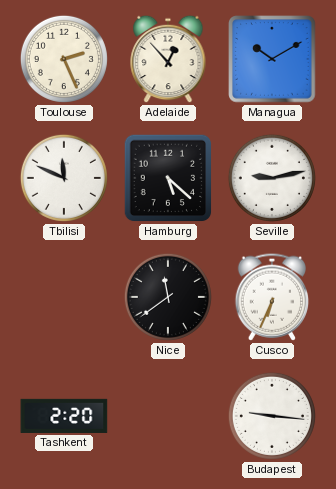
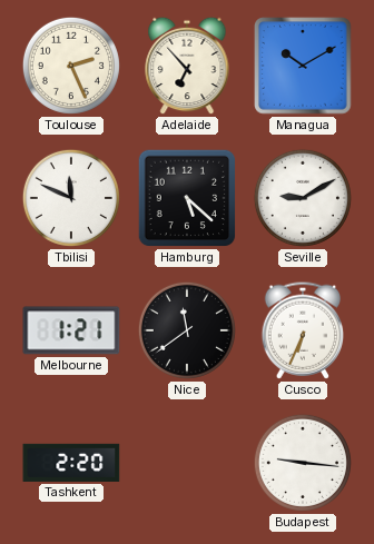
Adelaide: 12:53 -> 6:53 (187, 66)
Seville: 9:13 -> 9:10 (303, 198)
Melbourne: none -> 1:21 (71, 330)
